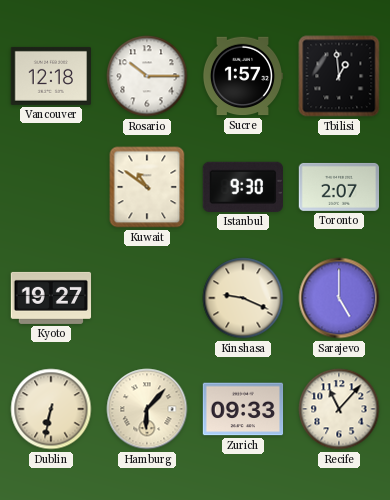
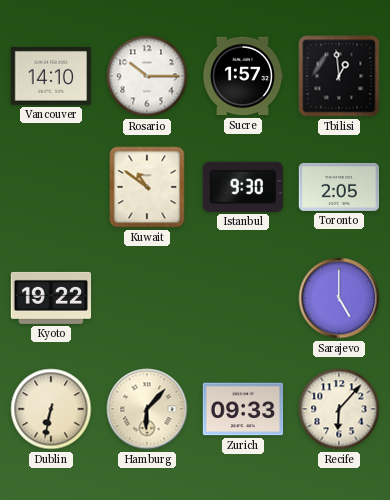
Vancouver: 12:18 -> 14:10 (50, 76)
Toronto: 2:07 -> 2:05 (338, 187)
Kyoto: 19:27 -> 19:22 (51, 298)
Kinshasa: 9:19 -> none (243, 298)
Recife: 11:07 -> 6:07 (339, 409)
